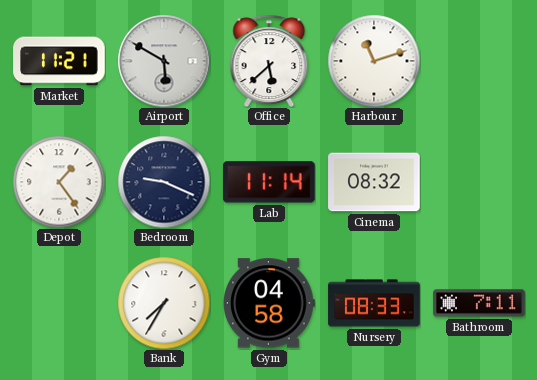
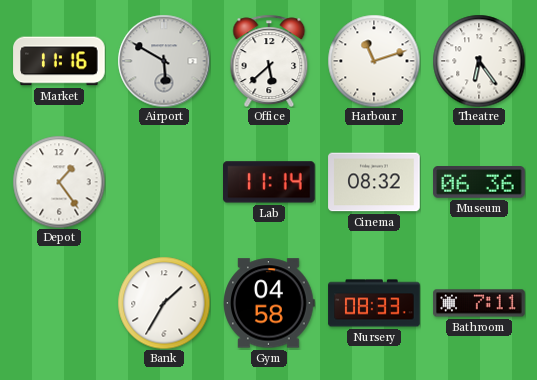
Market: 11:21 -> 11:16 (59, 61)
Theatre: none -> 6:24 (479, 61)
Bedroom: 9:19 -> none (164, 182)
Museum: none -> 06:36 (479, 182)
Bank: 7:35 -> 1:35 (164, 303)
